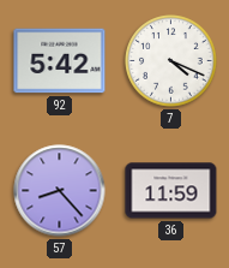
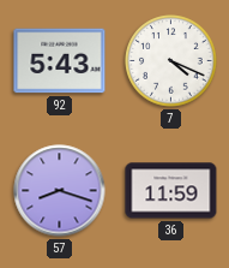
92: 5:42 -> 5:43 (60, 61)
57: 8:23 -> 8:18 (60, 191)
